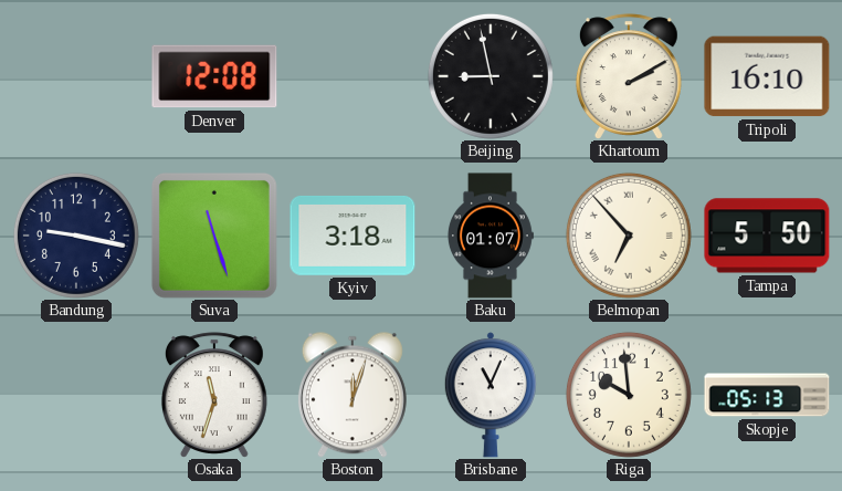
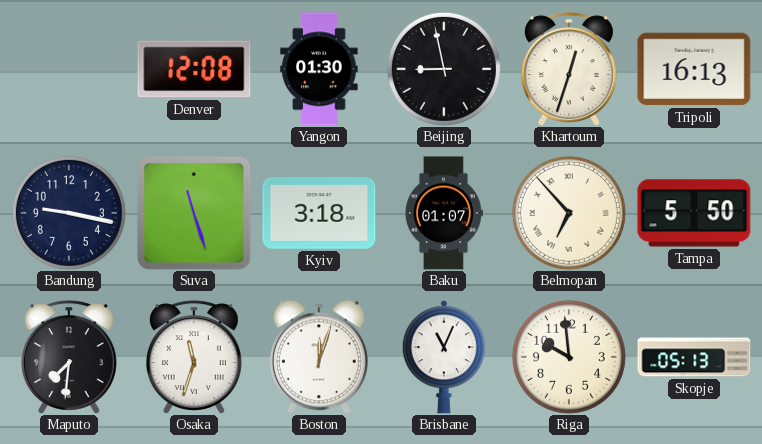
Yangon: none -> 01:30 (319, 69)
Khartoum: 2:10 -> 12:33 (569, 69)
Tripoli: 16:10 -> 16:13 (694, 69)
Maputo: none -> 7:31 (69, 357)
